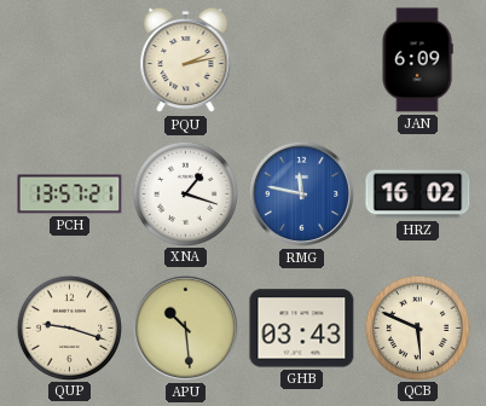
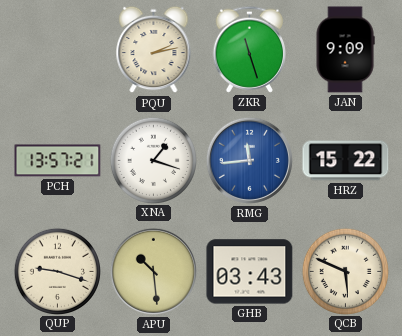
ZKR: none -> 11:27 (249, 49)
JAN: 6:09 -> 9:09 (345, 50)
RMG: 11:47 -> 11:44 (249, 160)
HRZ: 16:02 -> 15:22 (346, 161)
